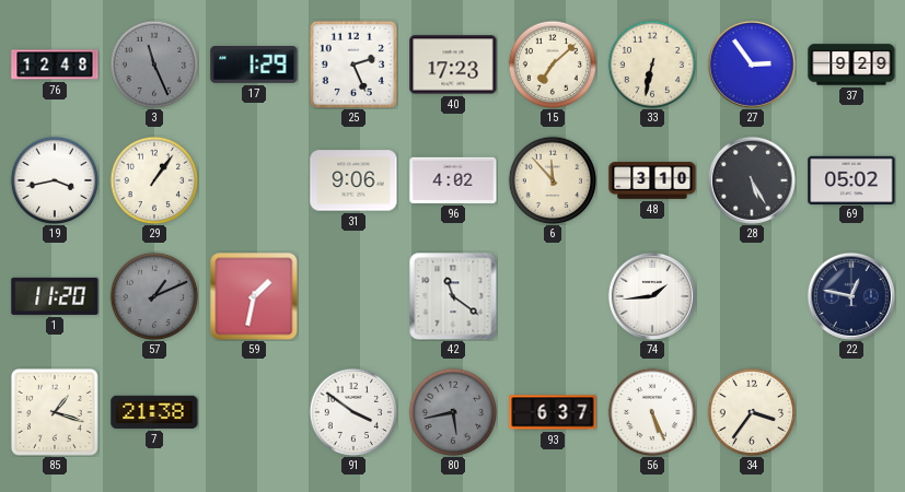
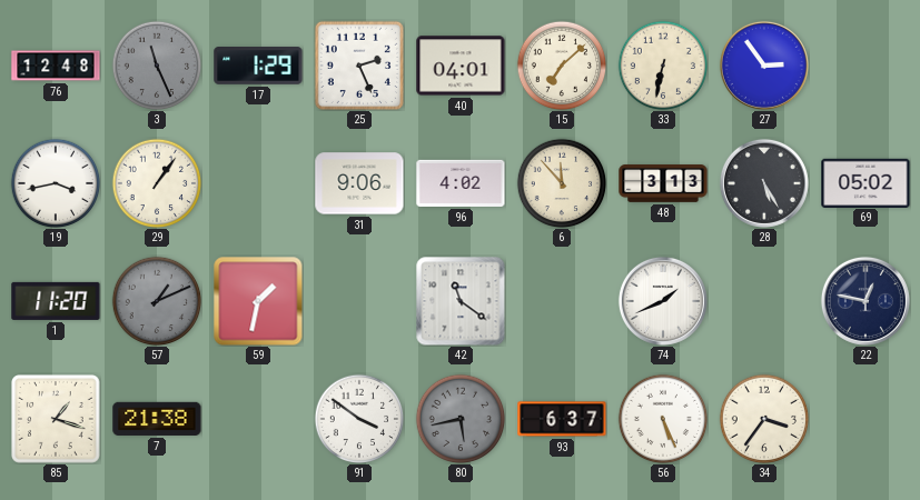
40: 17:23 -> 04:01 (461, 66)
37: 9:29 -> none (851, 65)
48: 3:10 -> 3:13 (663, 183)
74: 1:44 -> 1:41 (663, 301)
